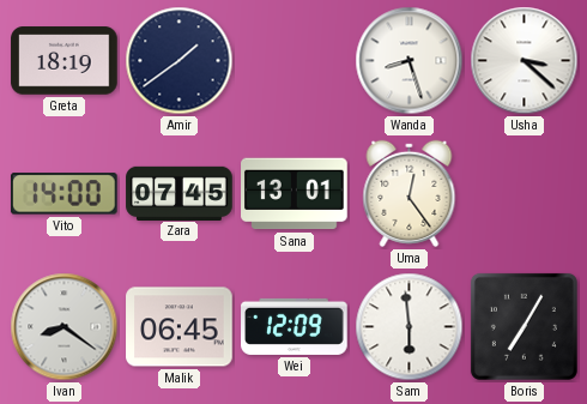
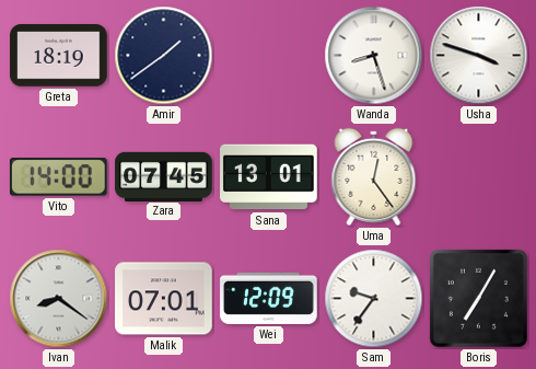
Usha: 3:22 -> 3:48 (479, 56)
Malik: 06:45 -> 07:01 (164, 299)
Sam: 5:59 -> 9:36 (374, 299)
